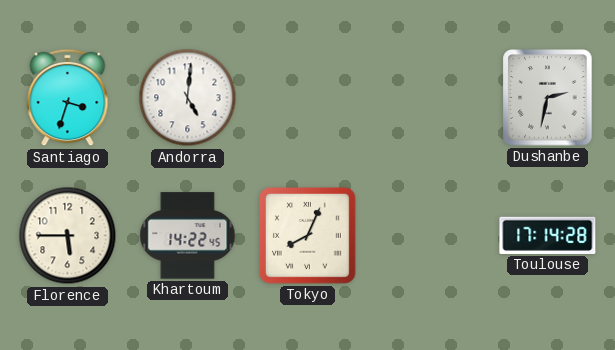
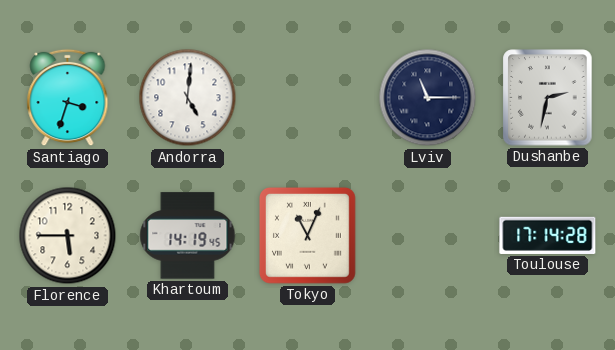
Lviv: none -> 11:15 (428, 98)
Khartoum: 14:22 -> 14:19 (188, 236)
Tokyo: 8:04 -> 11:04 (308, 236)
